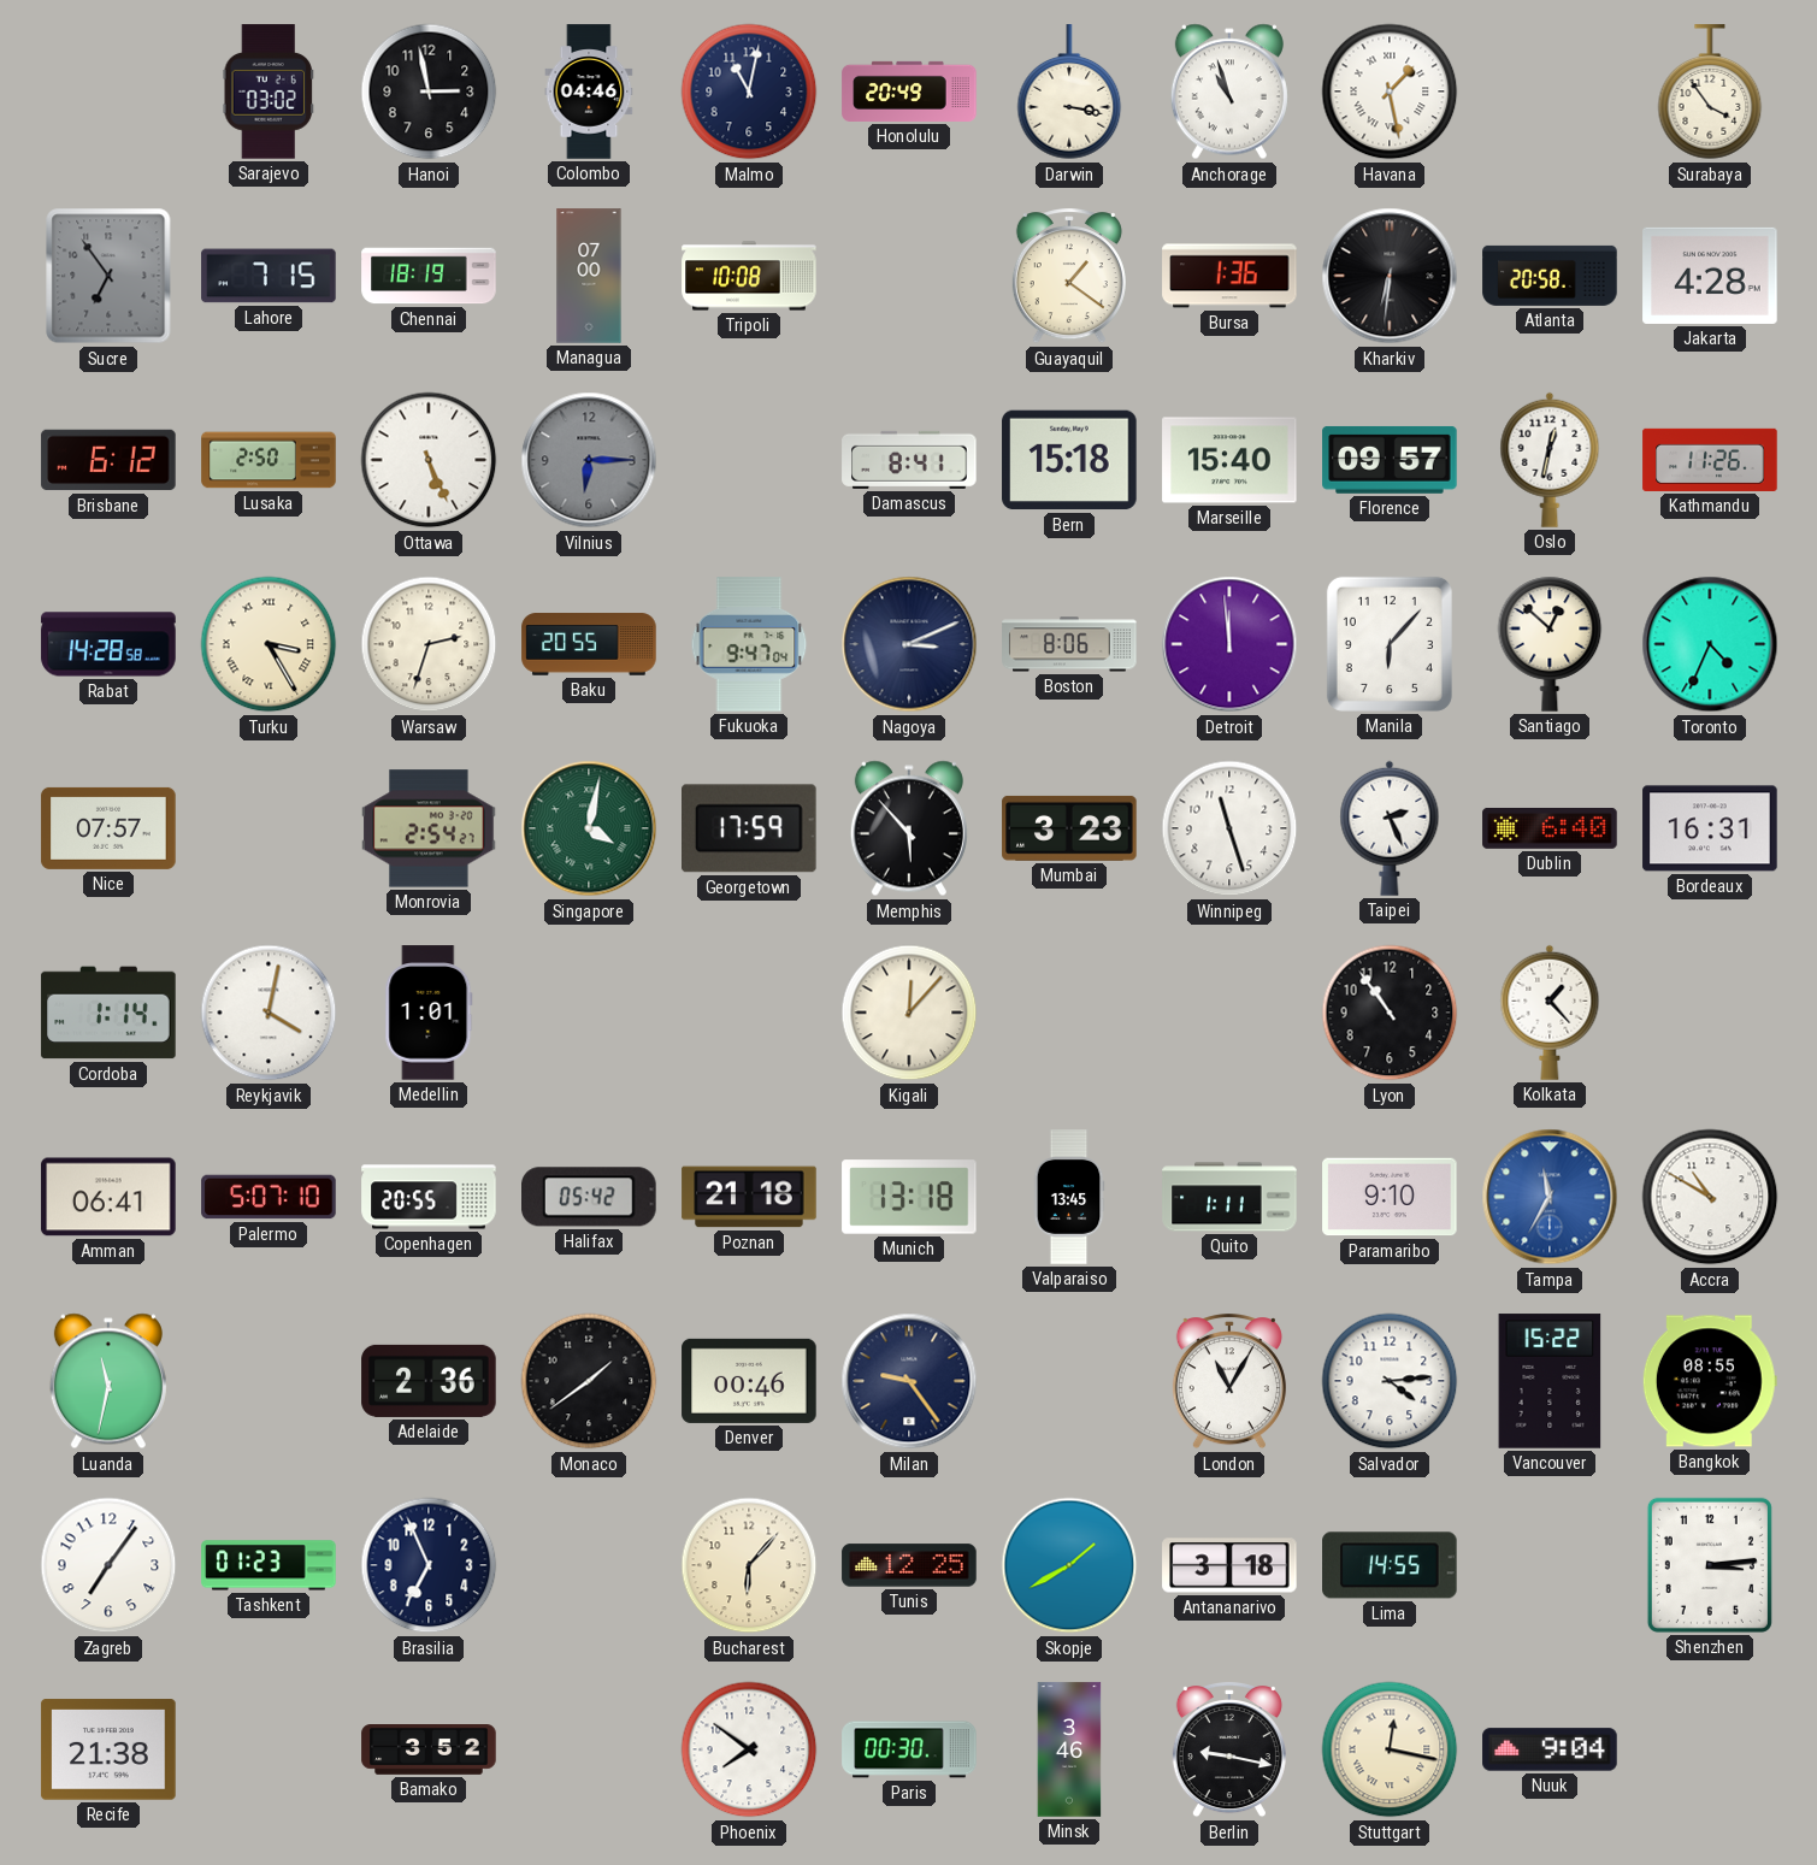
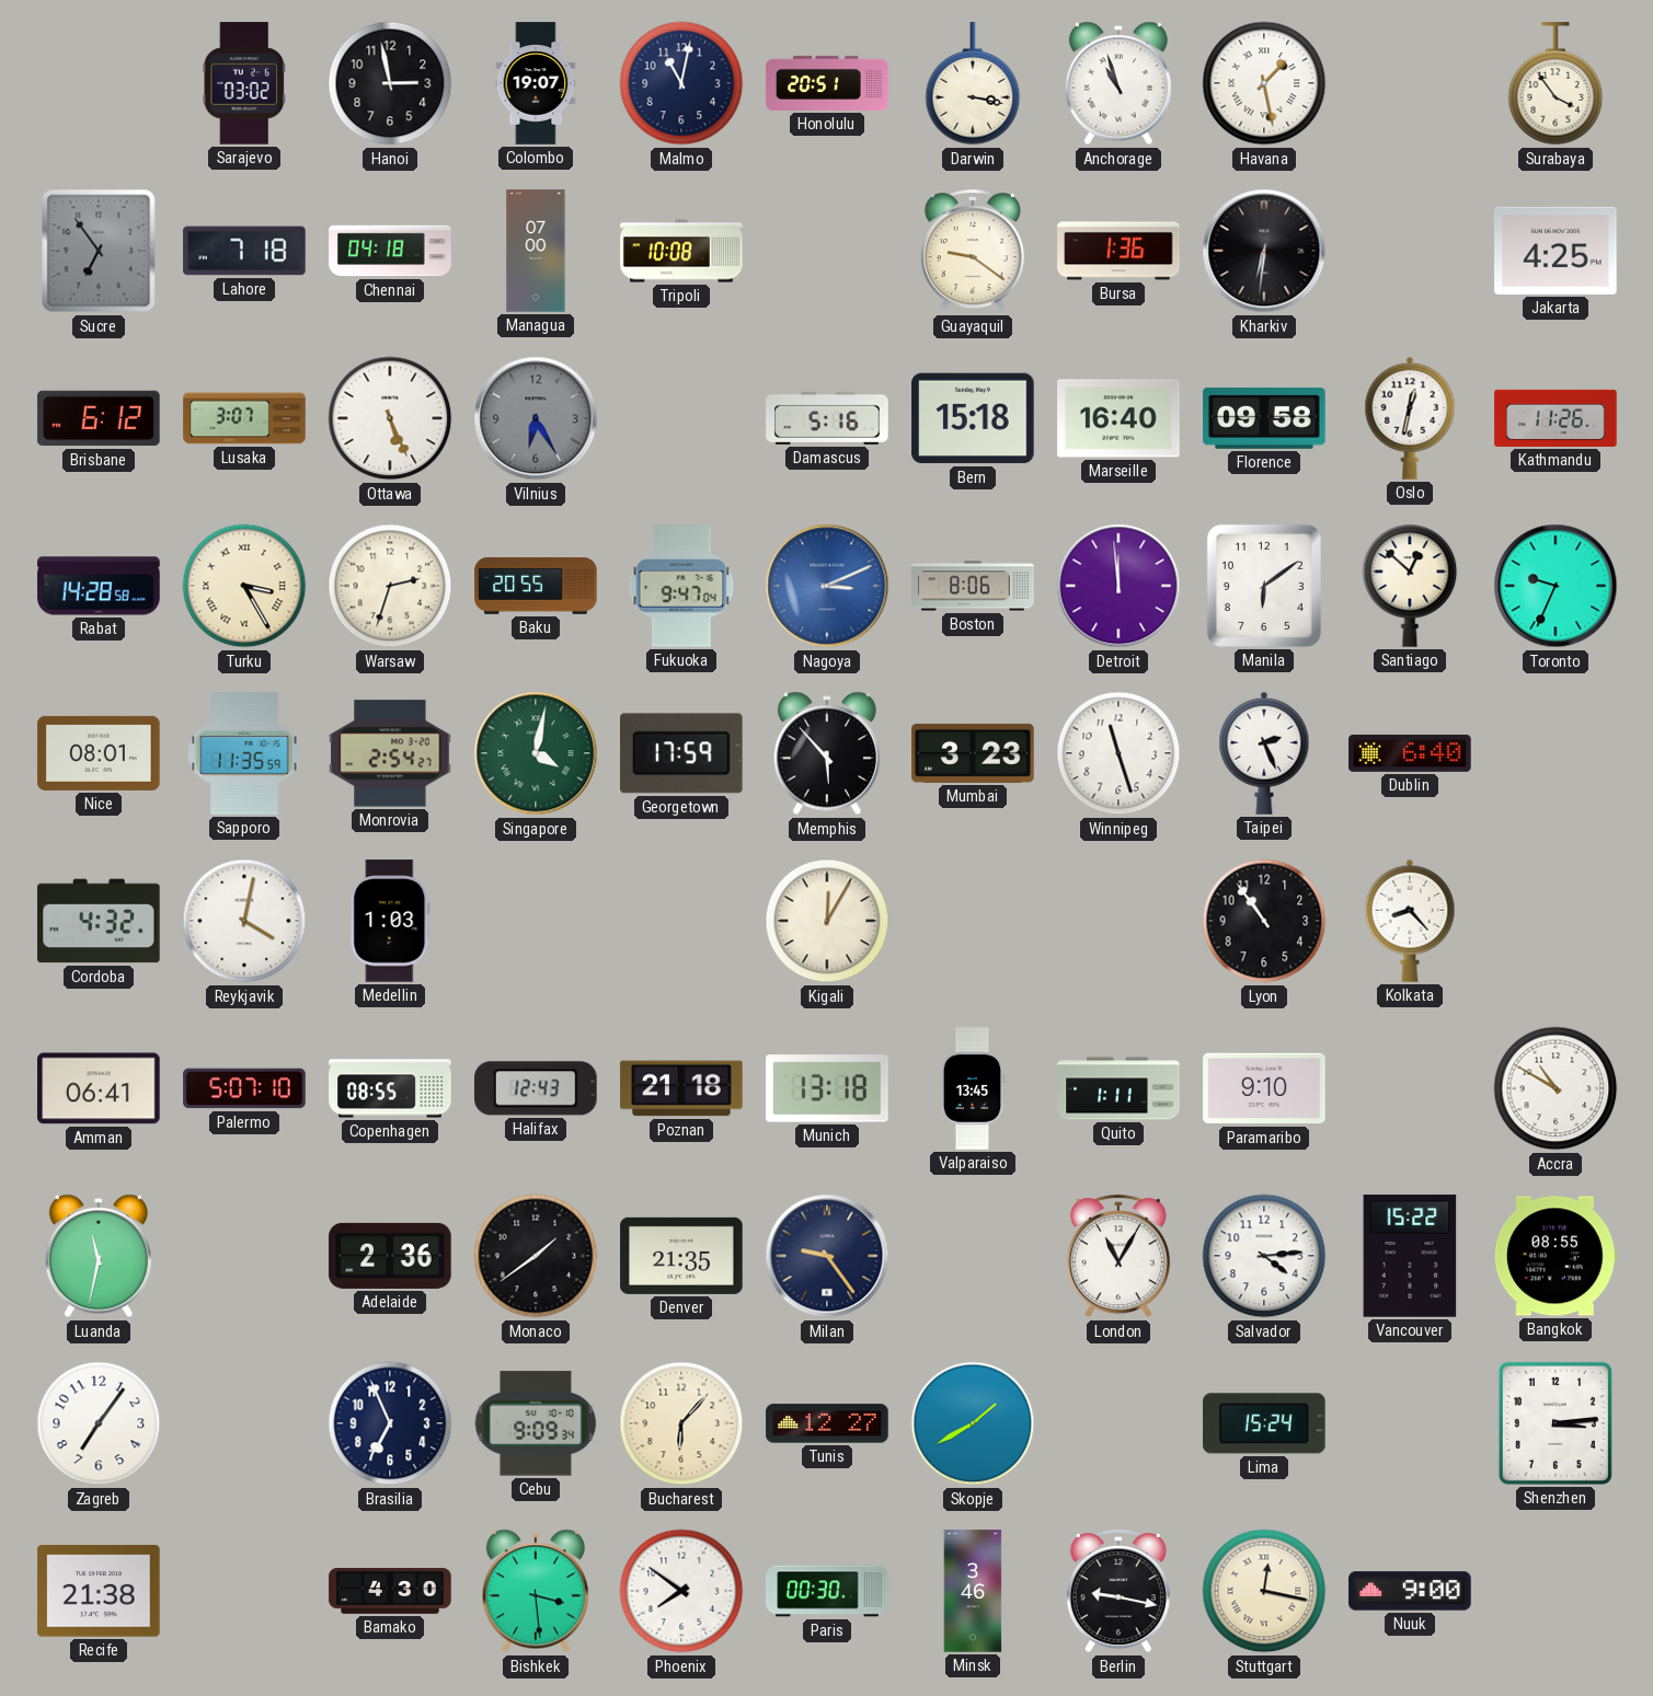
Colombo: 04:46 -> 19:07 (536, 83)
Honolulu: 20:49 -> 20:51 (827, 83)
Lahore: 7:15 -> 7:18 (244, 251)
Chennai: 18:19 -> 04:18 (390, 251)
Guayaquil: 1:21 -> 9:21 (973, 252)
Atlanta: 20:58 -> none (1550, 276)
Jakarta: 4:28 -> 4:25 (1556, 251)
Lusaka: 2:50 -> 3:07 (244, 418)
Vilnius: 6:15 -> 6:25 (536, 418)
Damascus: 8:41 -> 5:16 (827, 418)
Marseille: 15:40 -> 16:40 (1118, 418)
Florence: 09:57 -> 09:58 (1264, 418)
Nagoya dial: navy -> blue (827, 586)
Manila: 6:07 -> 6:09 (1264, 586)
Toronto: 4:34 -> 9:34 (1556, 586)
Nice: 07:57 -> 08:01 (99, 753)
Sapporo: none -> 11:35 (244, 753)
Bordeaux: 16:31 -> none (1710, 828)
Cordoba: 1:14 -> 4:32 (99, 921)
Medellin: 1:01 -> 1:03 (390, 921)
Kigali: 12:07 -> 12:05 (827, 921)
Kolkata: 1:23 -> 8:23 (1410, 921)
Copenhagen: 20:55 -> 08:55 (390, 1088)
Halifax: 05:42 -> 12:43 (537, 1088)
Tampa: 11:35 -> none (1550, 1197)
Denver: 00:46 -> 21:35 (681, 1256)
Tashkent: 01:23 -> none (269, 1565)
Cebu: none -> 9:09 (536, 1423)
Tunis: 12:25 -> 12:27 (827, 1423)
Antananarivo: 3:18 -> none (1229, 1565)
Lima: 14:55 -> 15:24 (1264, 1423)
Bamako: 3:52 -> 4:30 (390, 1591)
Bishkek: none -> 3:29 (536, 1591)
Nuuk: 9:04 -> 9:00 (1410, 1591)
